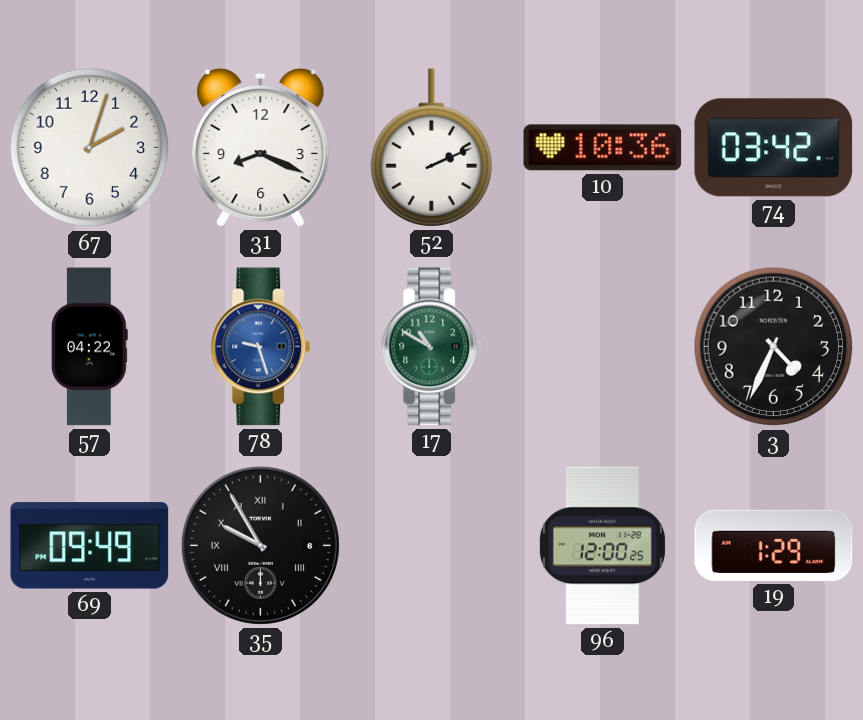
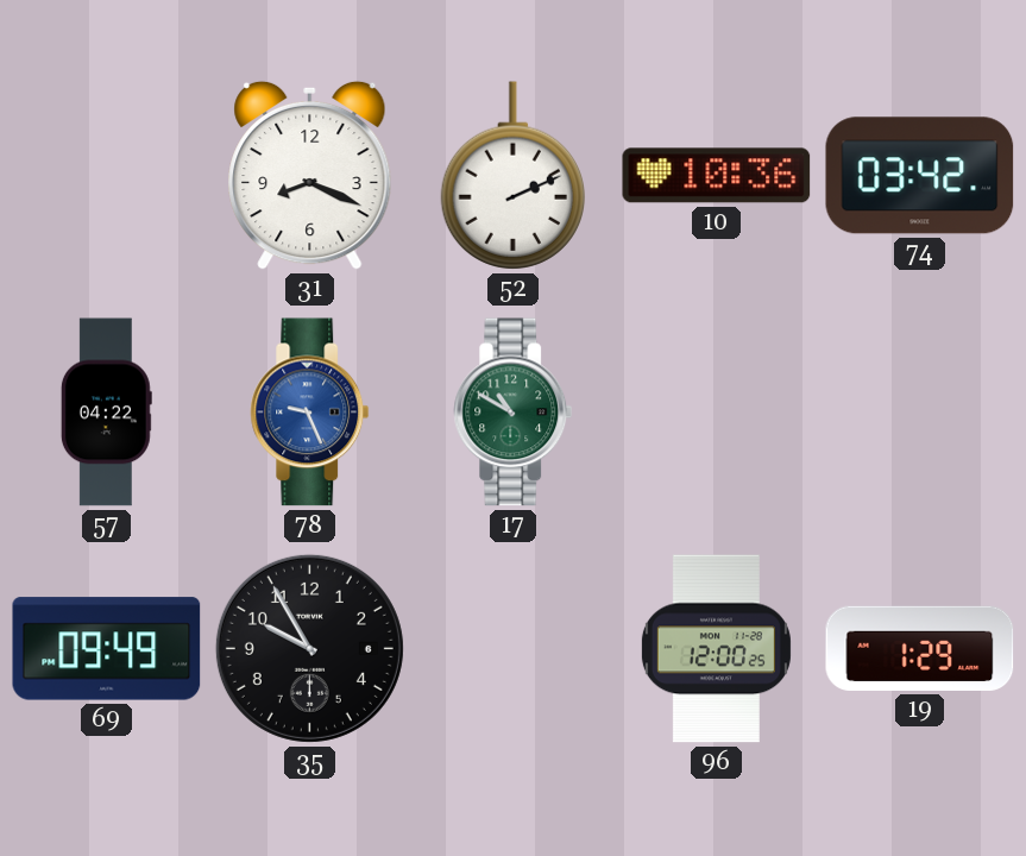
67: 2:03 -> none (90, 148)
78: 9:27 -> 9:26 (310, 413)
3: 4:34 -> none (774, 347)
35 numerals: Roman -> Arabic (309, 648)
